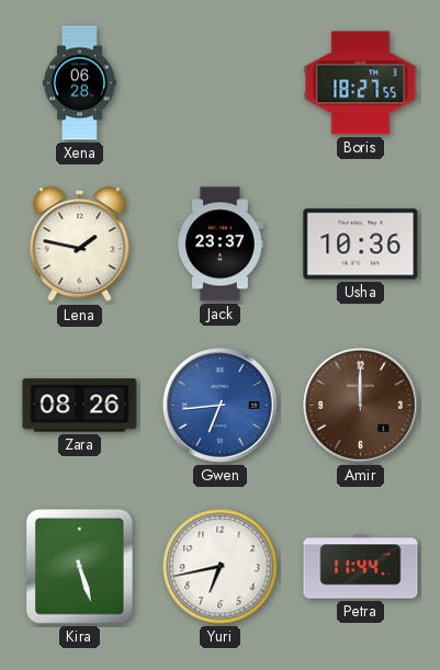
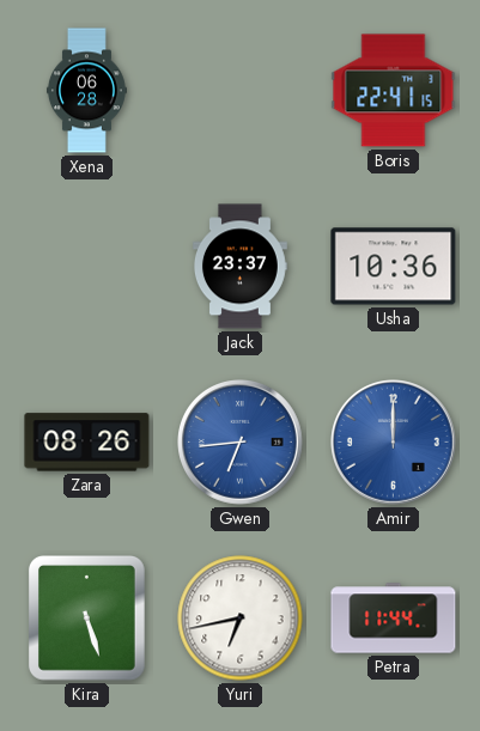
Boris: 18:27 -> 22:41 (394, 91)
Lena: 1:47 -> none (80, 245)
Amir dial: brown -> blue (394, 443)
